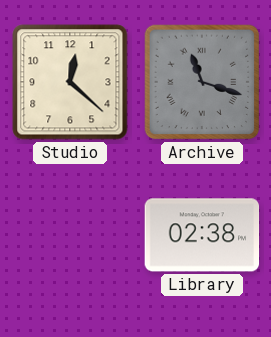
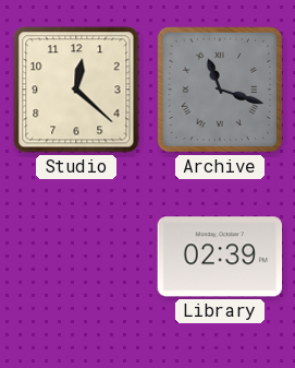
Library: 02:38 -> 02:39 (220, 257)
